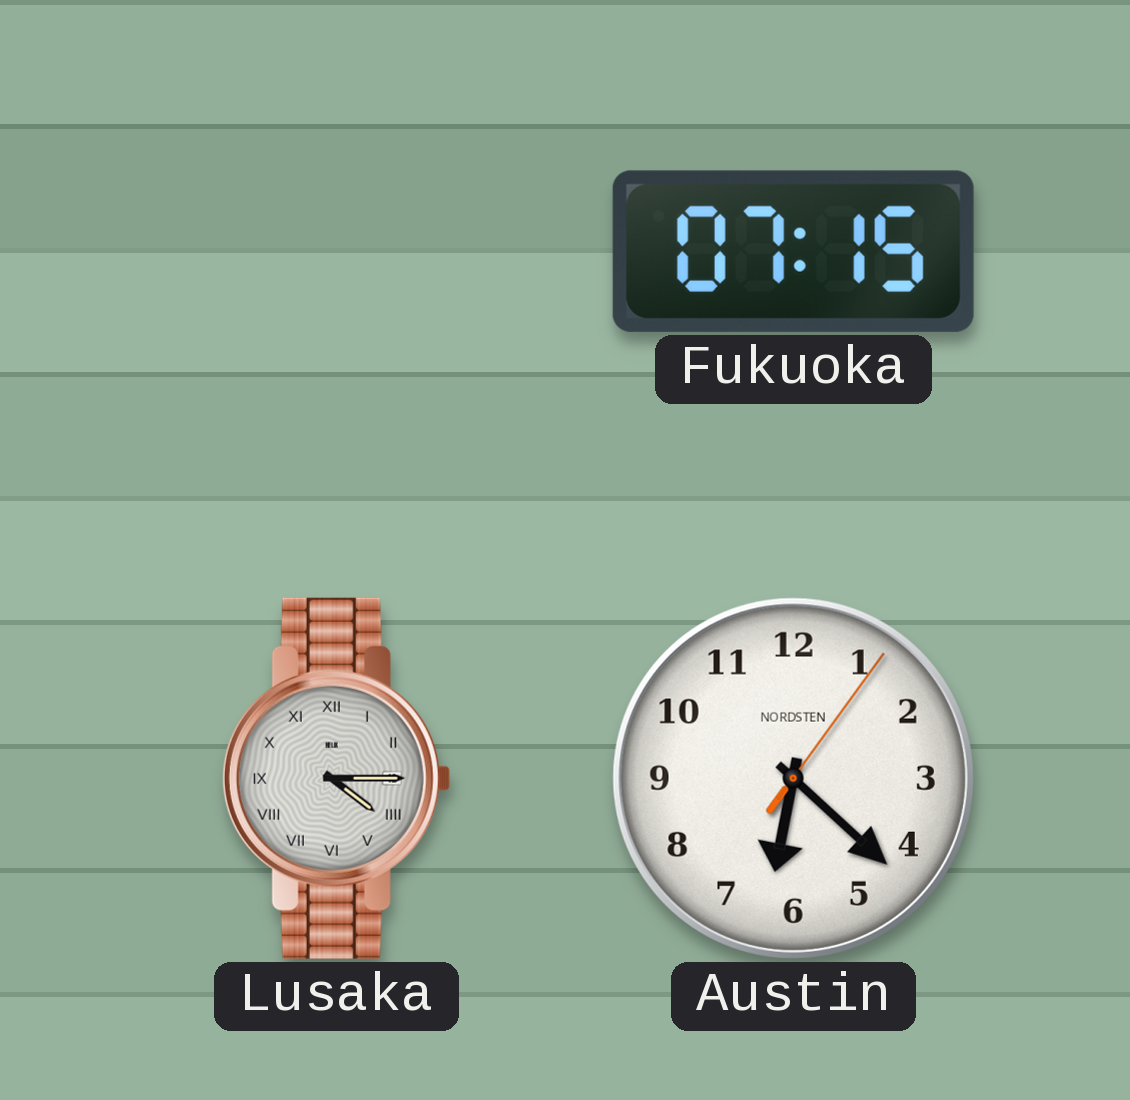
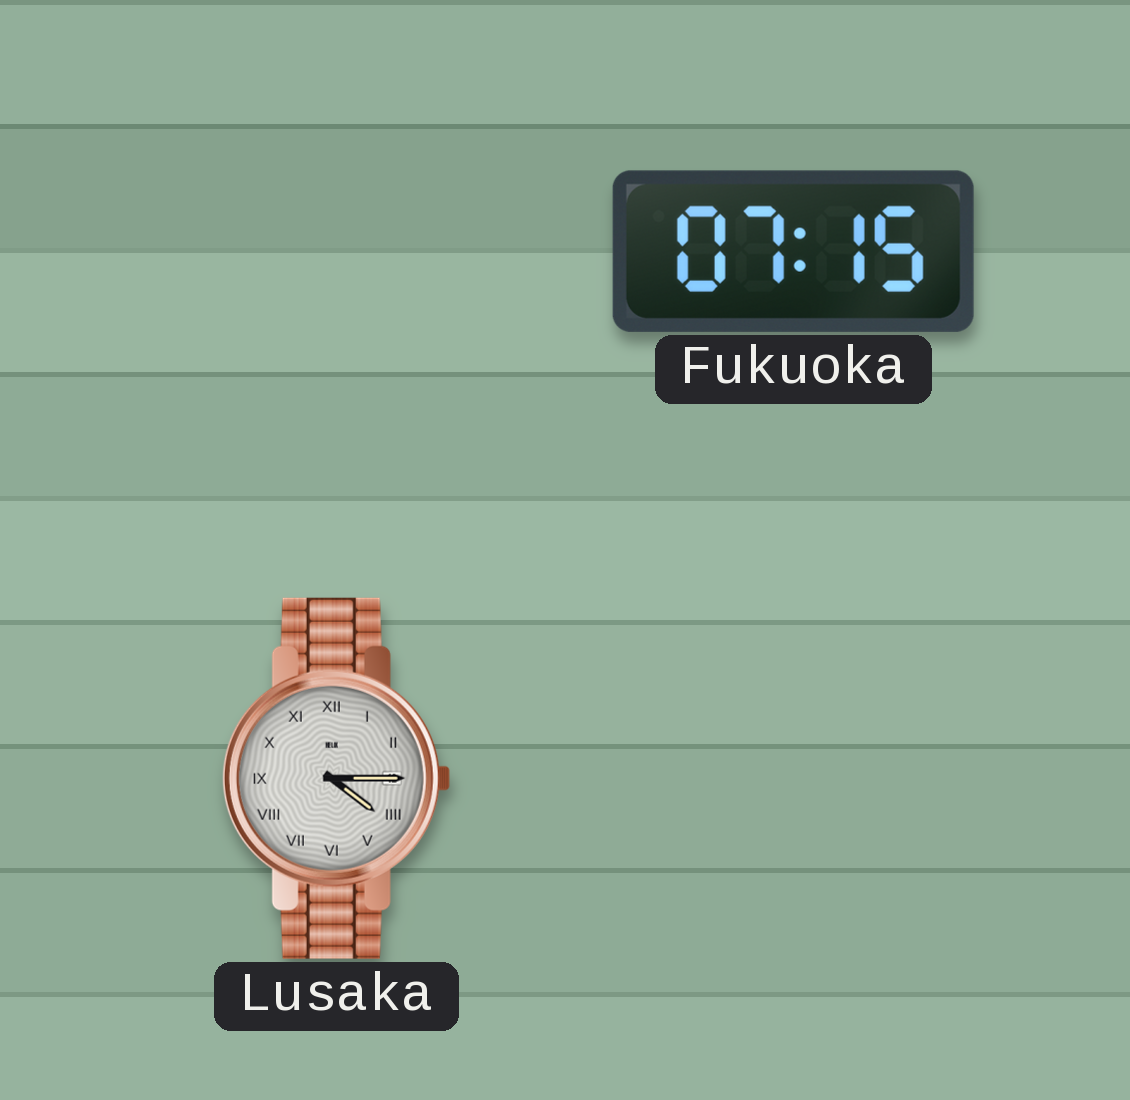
Austin: 6:22 -> none (793, 778)
